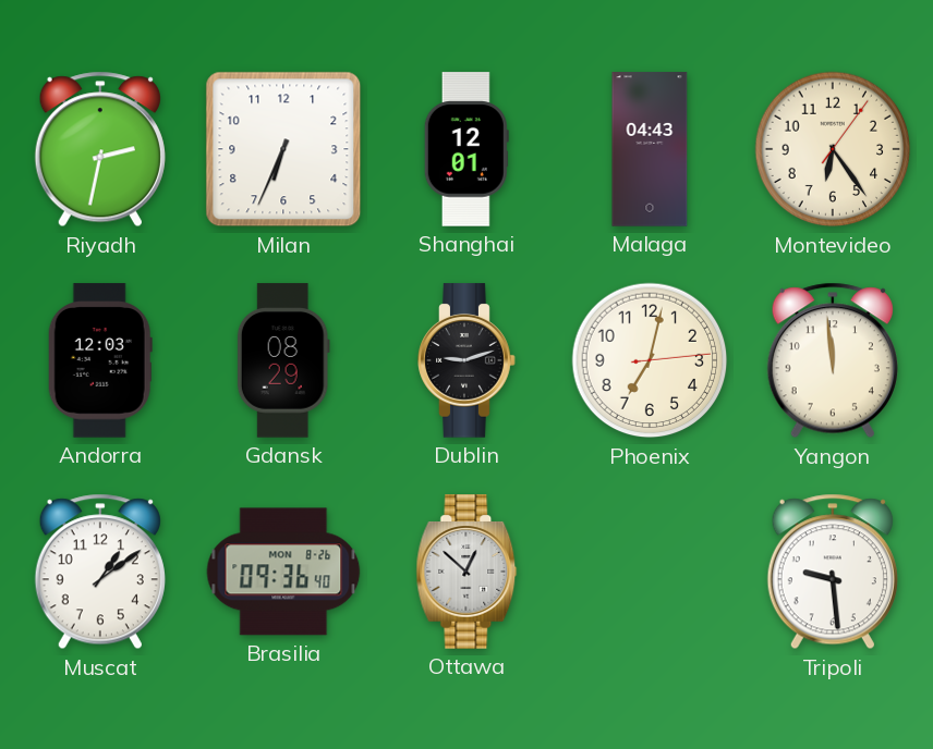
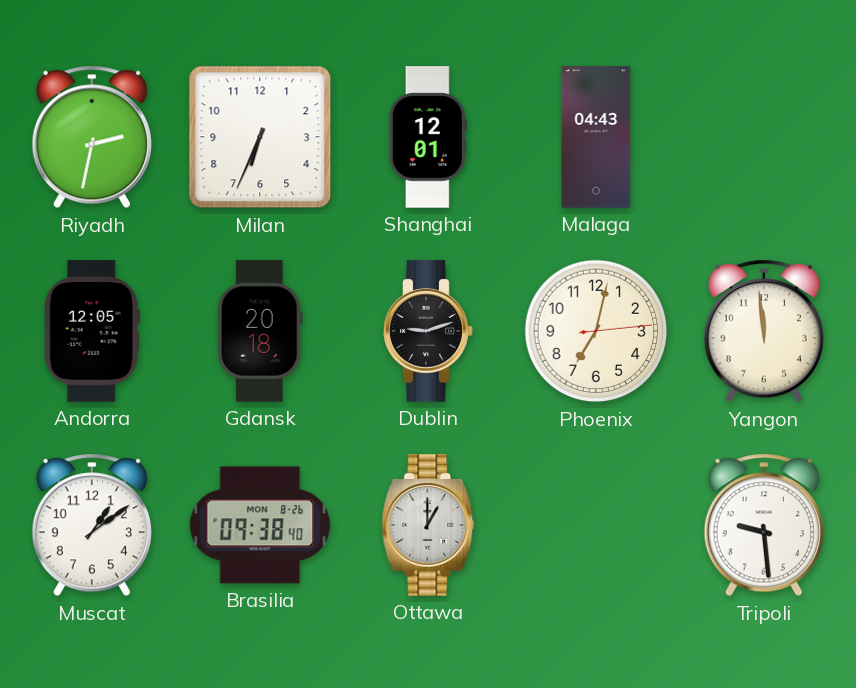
Montevideo: 6:24 -> none (833, 149)
Andorra: 12:03 -> 12:05 (92, 331)
Gdansk: 08:29 -> 20:18 (260, 331)
Brasilia: 09:36 -> 09:38 (260, 525)
Ottawa: 12:52 -> 1:00 (428, 525)
